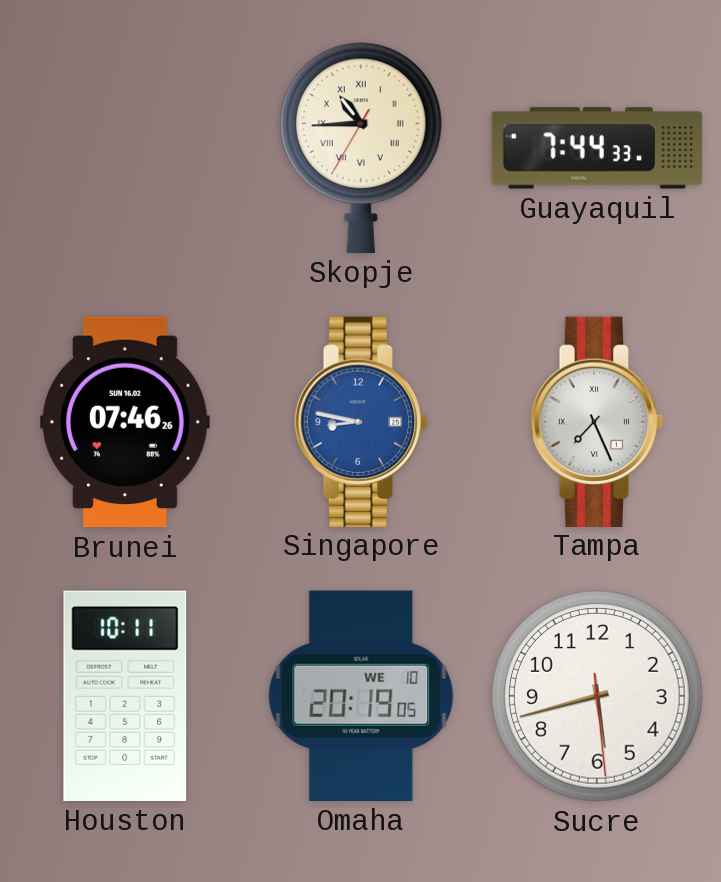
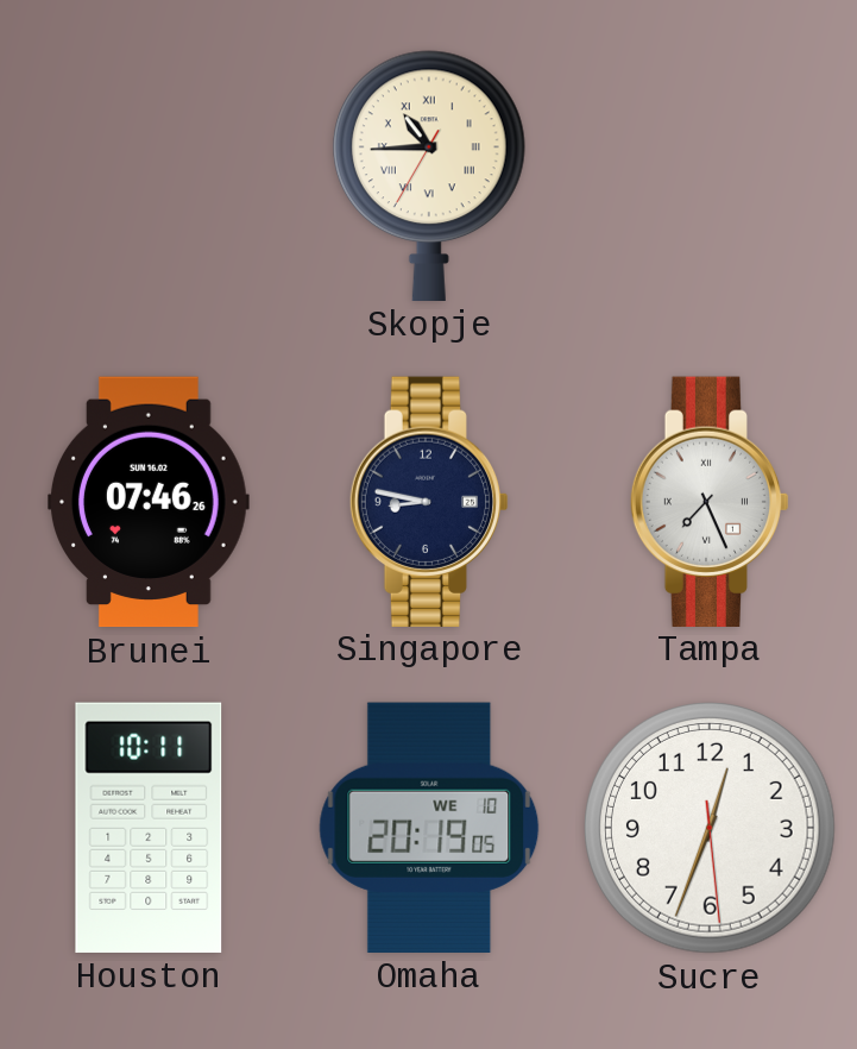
Guayaquil: 7:44 -> none (597, 148)
Singapore dial: blue -> navy (429, 501)
Sucre: 5:42 -> 12:33 (710, 828)
